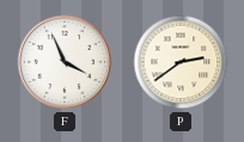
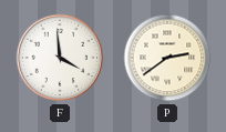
F: 3:56 -> 3:59 (60, 58)
